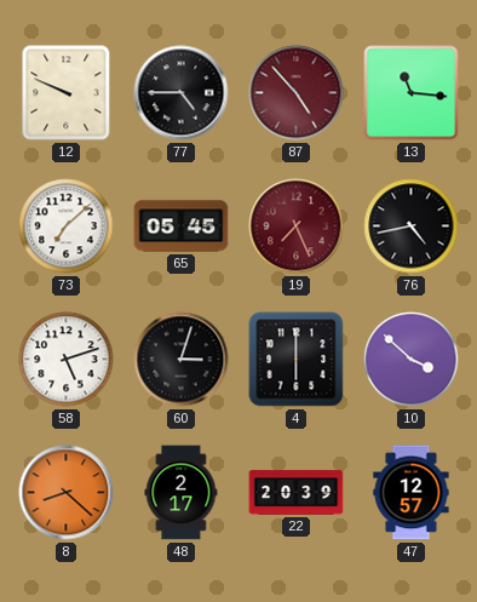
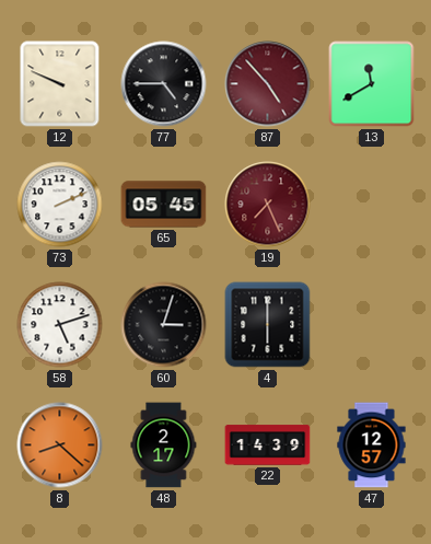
13: 11:16 -> 11:40 (372, 84)
73: 7:08 -> 2:11 (60, 205)
76: 4:43 -> none (412, 227)
10: 3:52 -> none (412, 360)
22: 20:39 -> 14:39 (268, 445)
